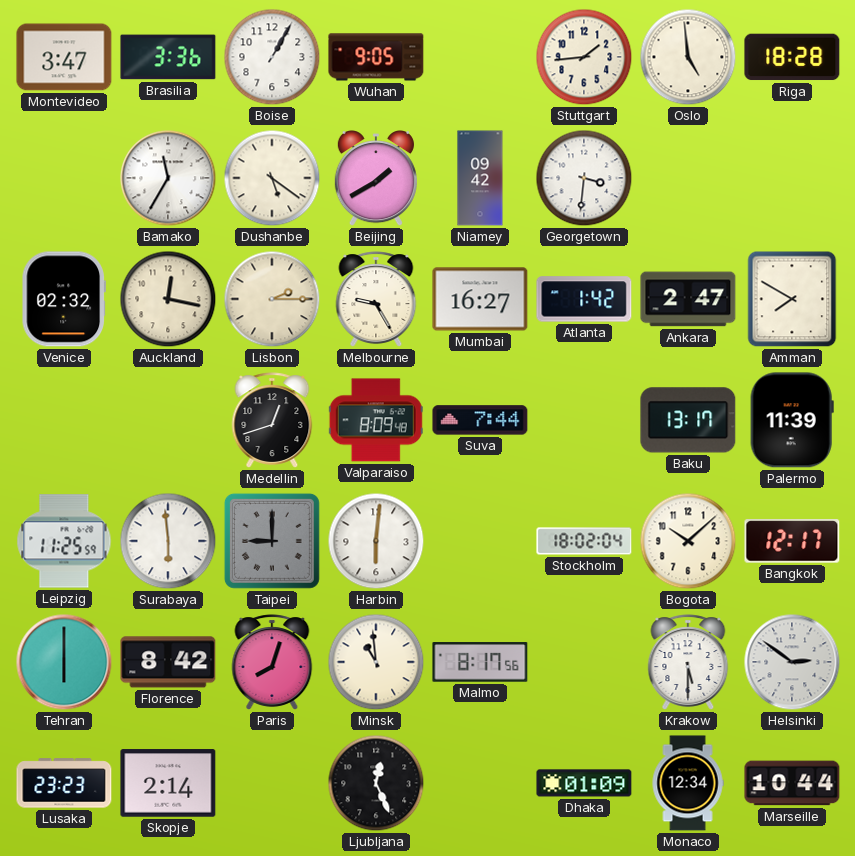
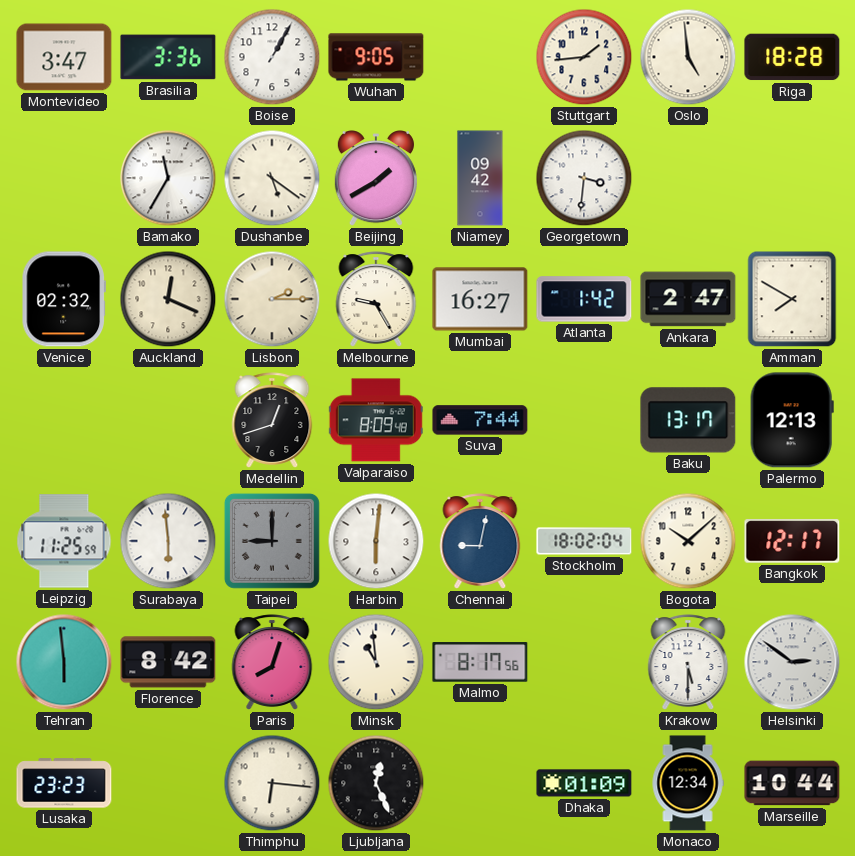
Auckland: 12:17 -> 12:19 (168, 299)
Palermo: 11:39 -> 12:13 (792, 420)
Chennai: none -> 9:02 (480, 541)
Tehran: 6:00 -> 5:59 (64, 662)
Skopje: 2:14 -> none (168, 783)
Thimphu: none -> 6:16 (272, 783)
